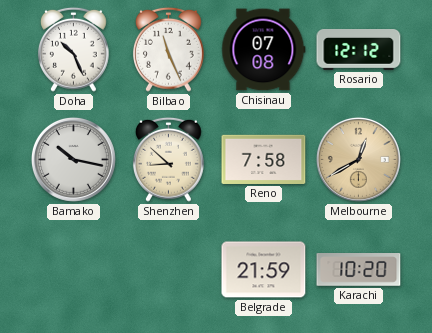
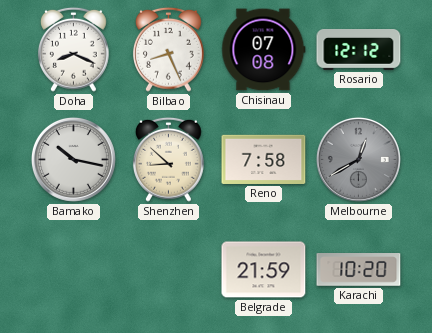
Doha: 10:26 -> 8:19 (73, 49)
Bilbao: 11:26 -> 8:26 (168, 49)
Melbourne dial: champagne -> grey (358, 159)
